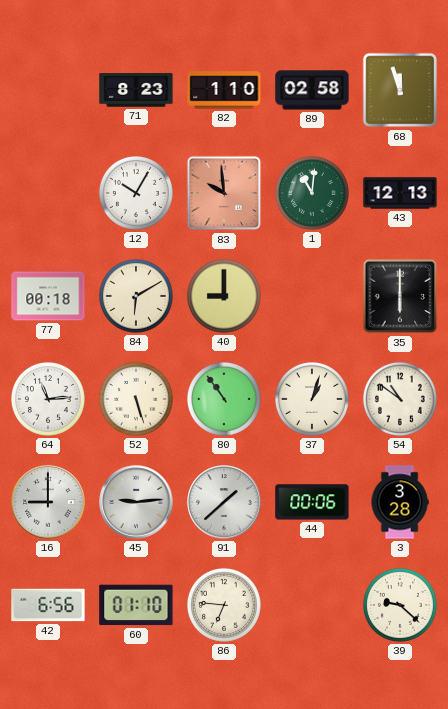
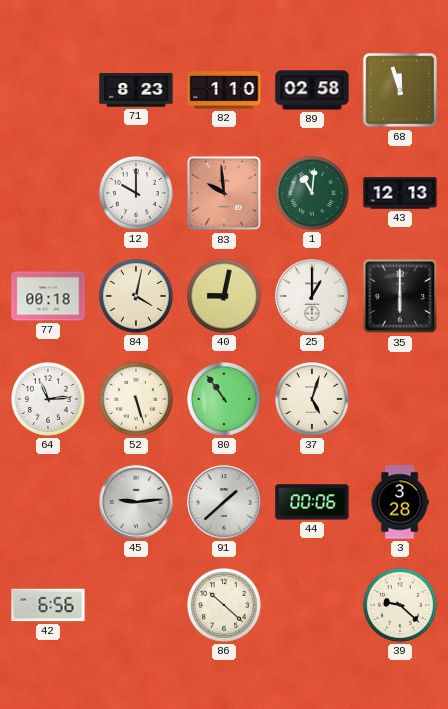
12: 10:05 -> 10:00 (136, 193)
84: 6:10 -> 4:02 (136, 296)
40: 9:00 -> 9:02 (224, 296)
25: none -> 1:00 (312, 296)
37: 1:03 -> 5:03 (312, 399)
54: 10:51 -> none (400, 399)
16: 9:00 -> none (48, 502)
60: 01:10 -> none (136, 605)
86: 6:46 -> 10:22 (224, 605)
